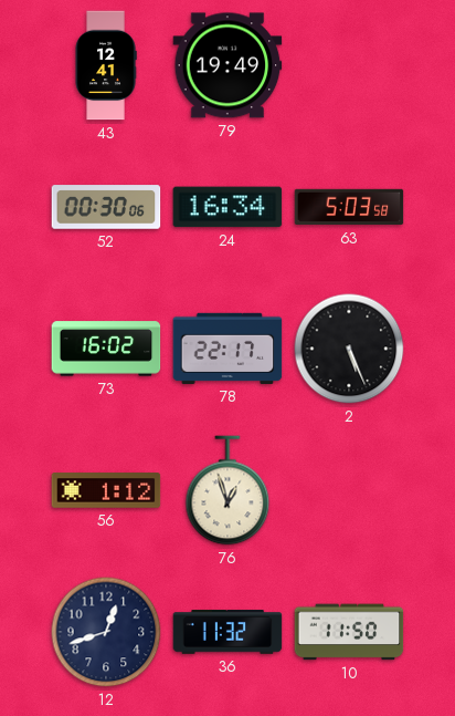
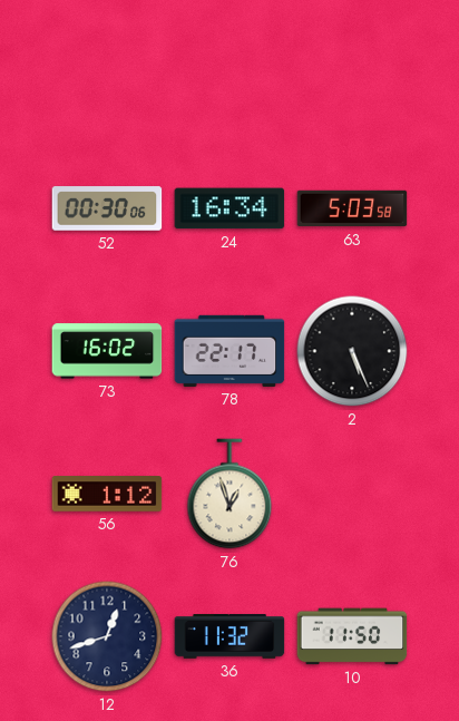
43: 12:41 -> none (106, 65)
79: 19:49 -> none (227, 65)
